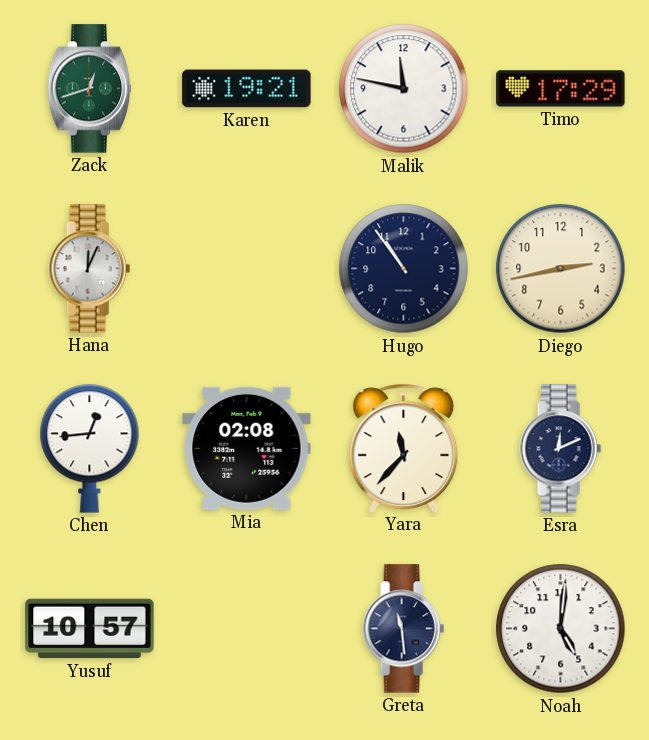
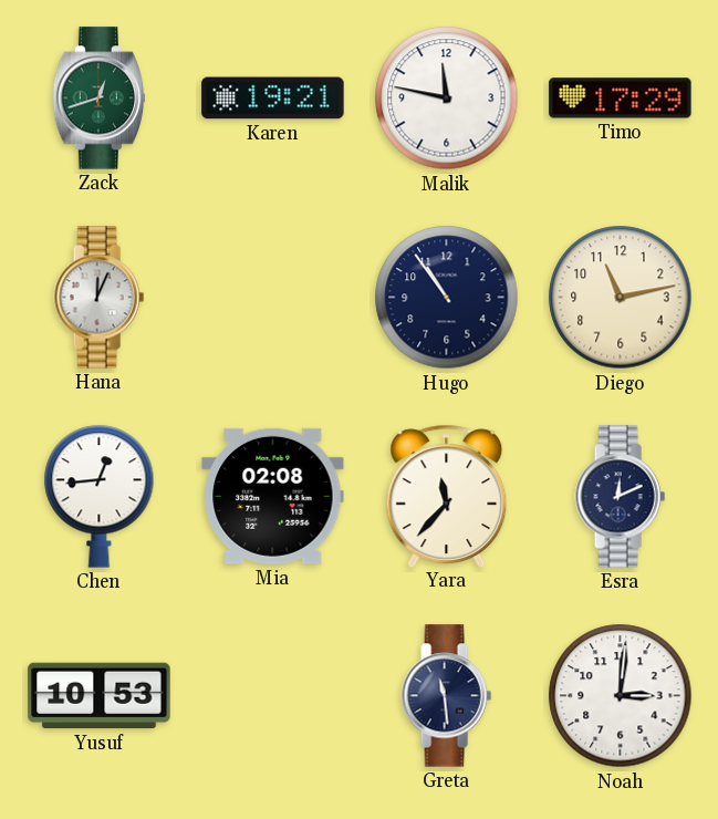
Diego: 2:43 -> 11:13 (621, 298)
Yusuf: 10:57 -> 10:53 (100, 696)
Noah: 5:01 -> 3:01 (621, 696)
